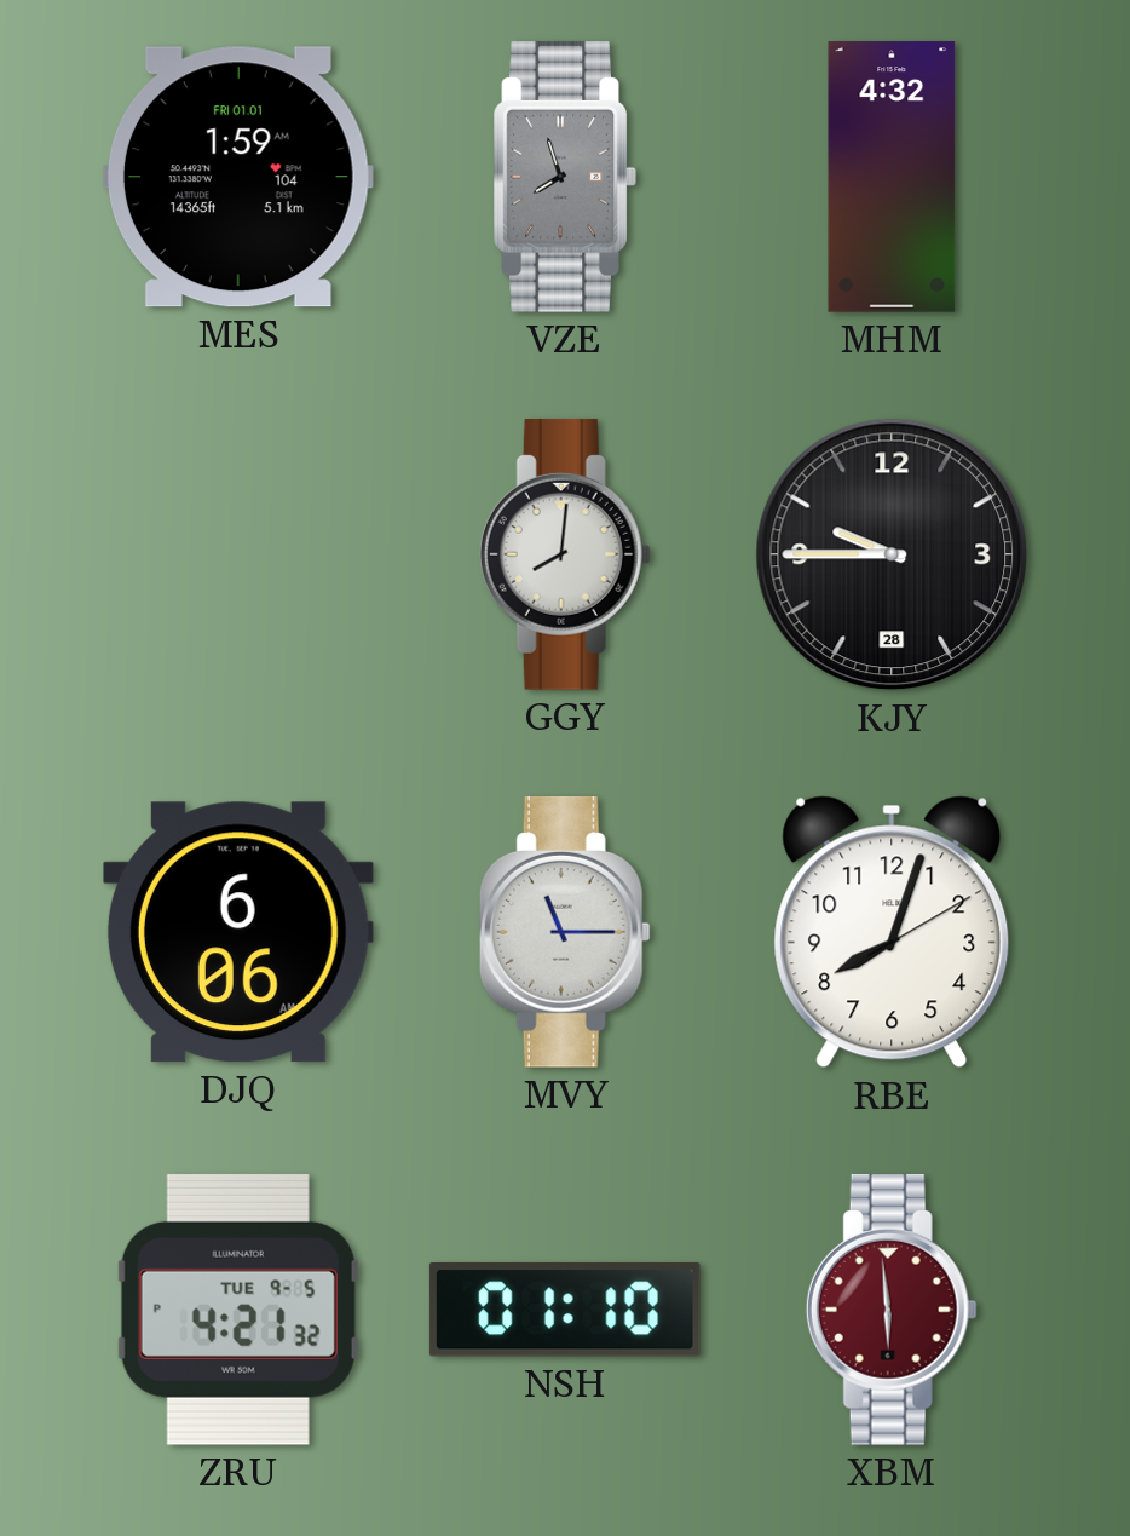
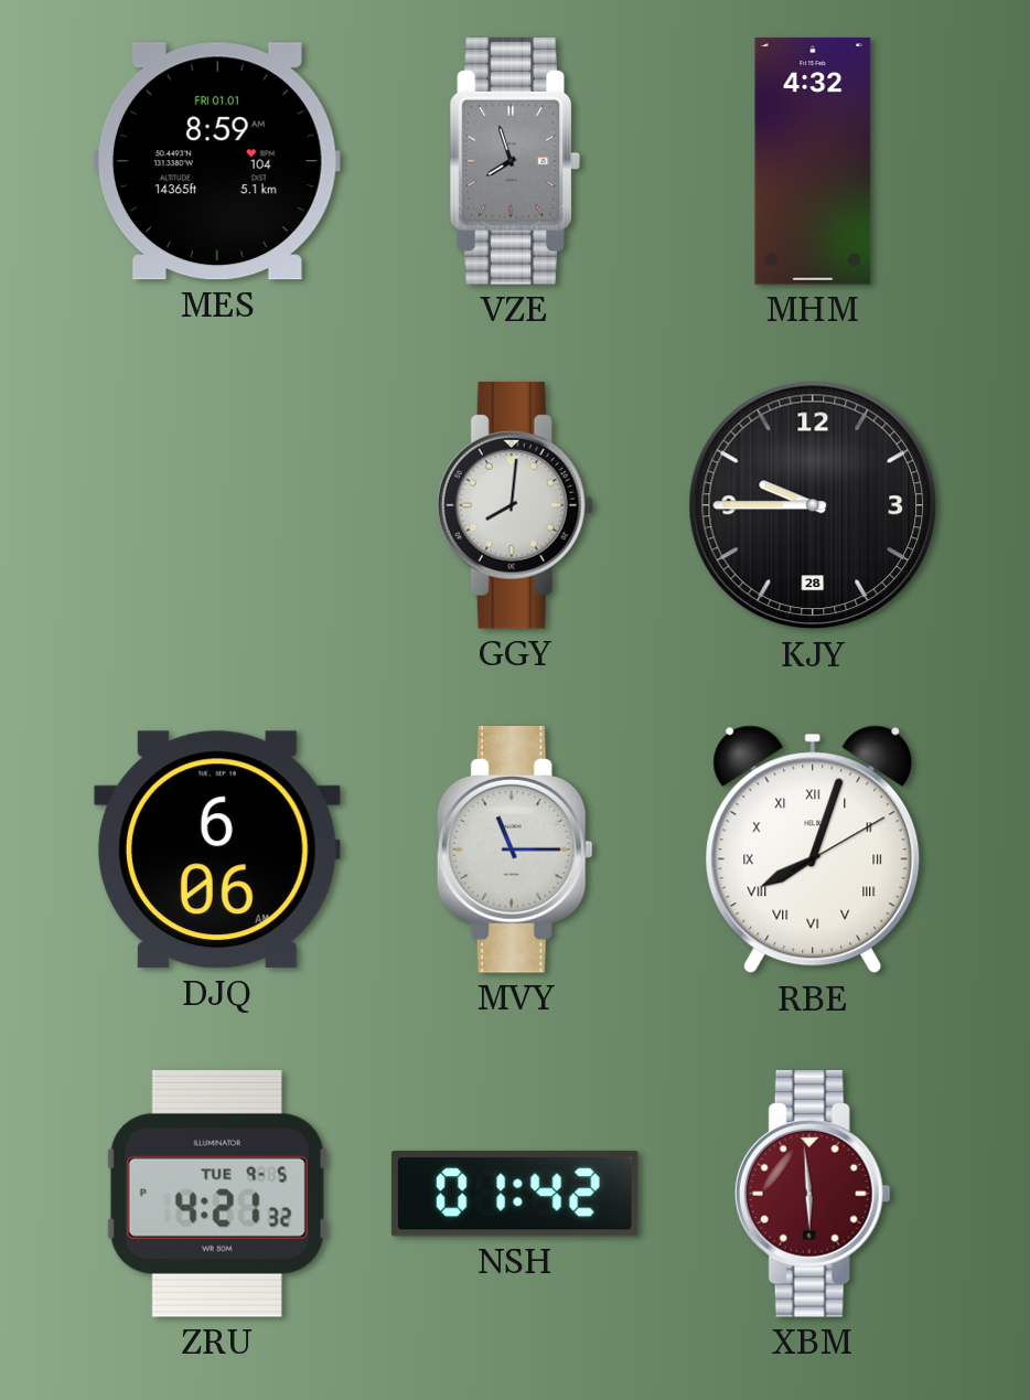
MES: 1:59 -> 8:59 (217, 161)
RBE numerals: Arabic -> Roman (813, 849)
NSH: 01:10 -> 01:42 (515, 1194)
